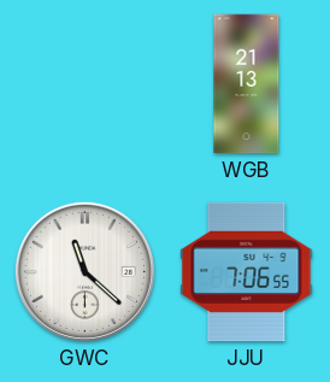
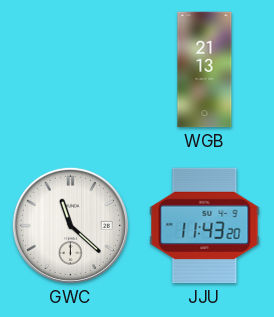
JJU: 7:06 -> 11:43 (205, 226)
